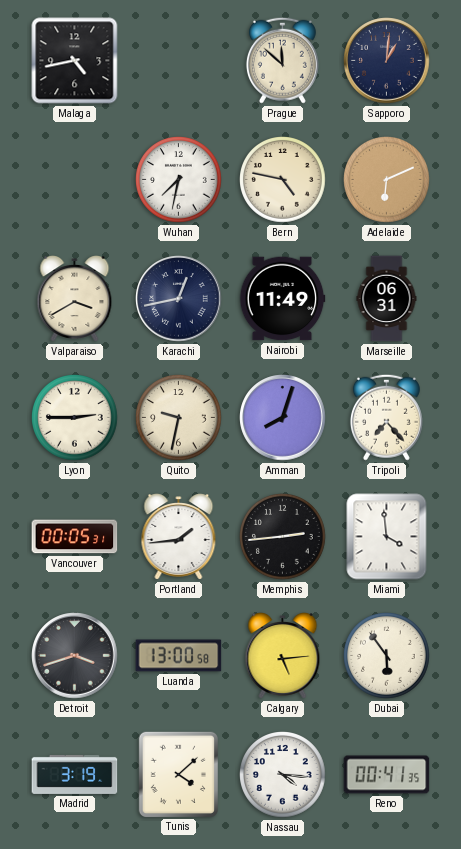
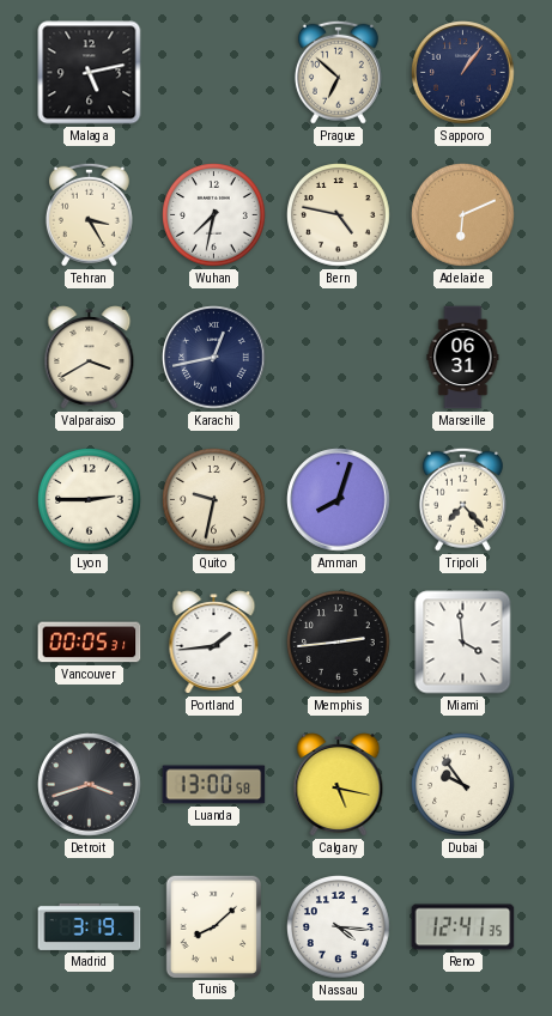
Malaga: 4:43 -> 5:13 (90, 73)
Prague: 11:52 -> 6:52 (338, 72)
Sapporo: 1:01 -> 1:06 (463, 73)
Tehran: none -> 3:25 (89, 214)
Nairobi: 11:49 -> none (282, 299)
Calgary: 5:14 -> 5:17 (339, 785)
Dubai: 5:54 -> 9:54 (463, 785)
Tunis: 4:08 -> 8:08 (213, 926)
Reno: 00:41 -> 12:41 (463, 927)
